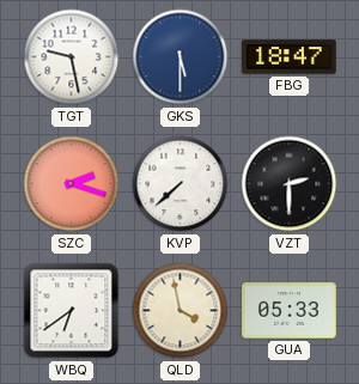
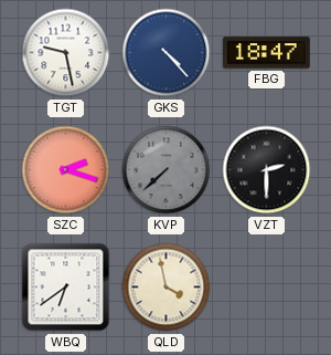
GKS: 5:30 -> 4:23 (167, 53)
KVP dial: white -> grey (167, 170)
GUA: 05:33 -> none (290, 311)
